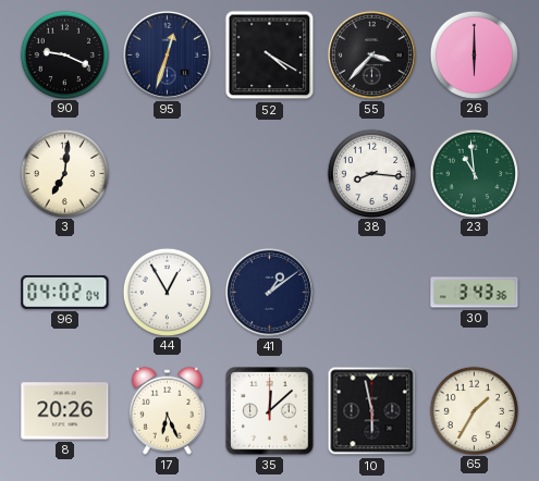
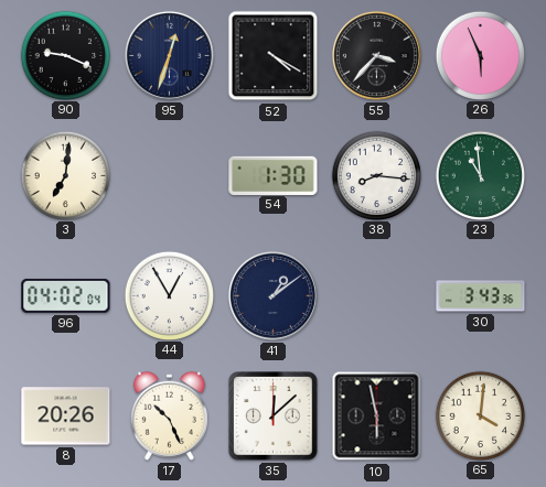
26: 6:00 -> 5:56 (480, 55)
54: none -> 1:30 (274, 175)
17: 6:26 -> 10:26 (169, 415)
65: 1:35 -> 4:01 (480, 415)
